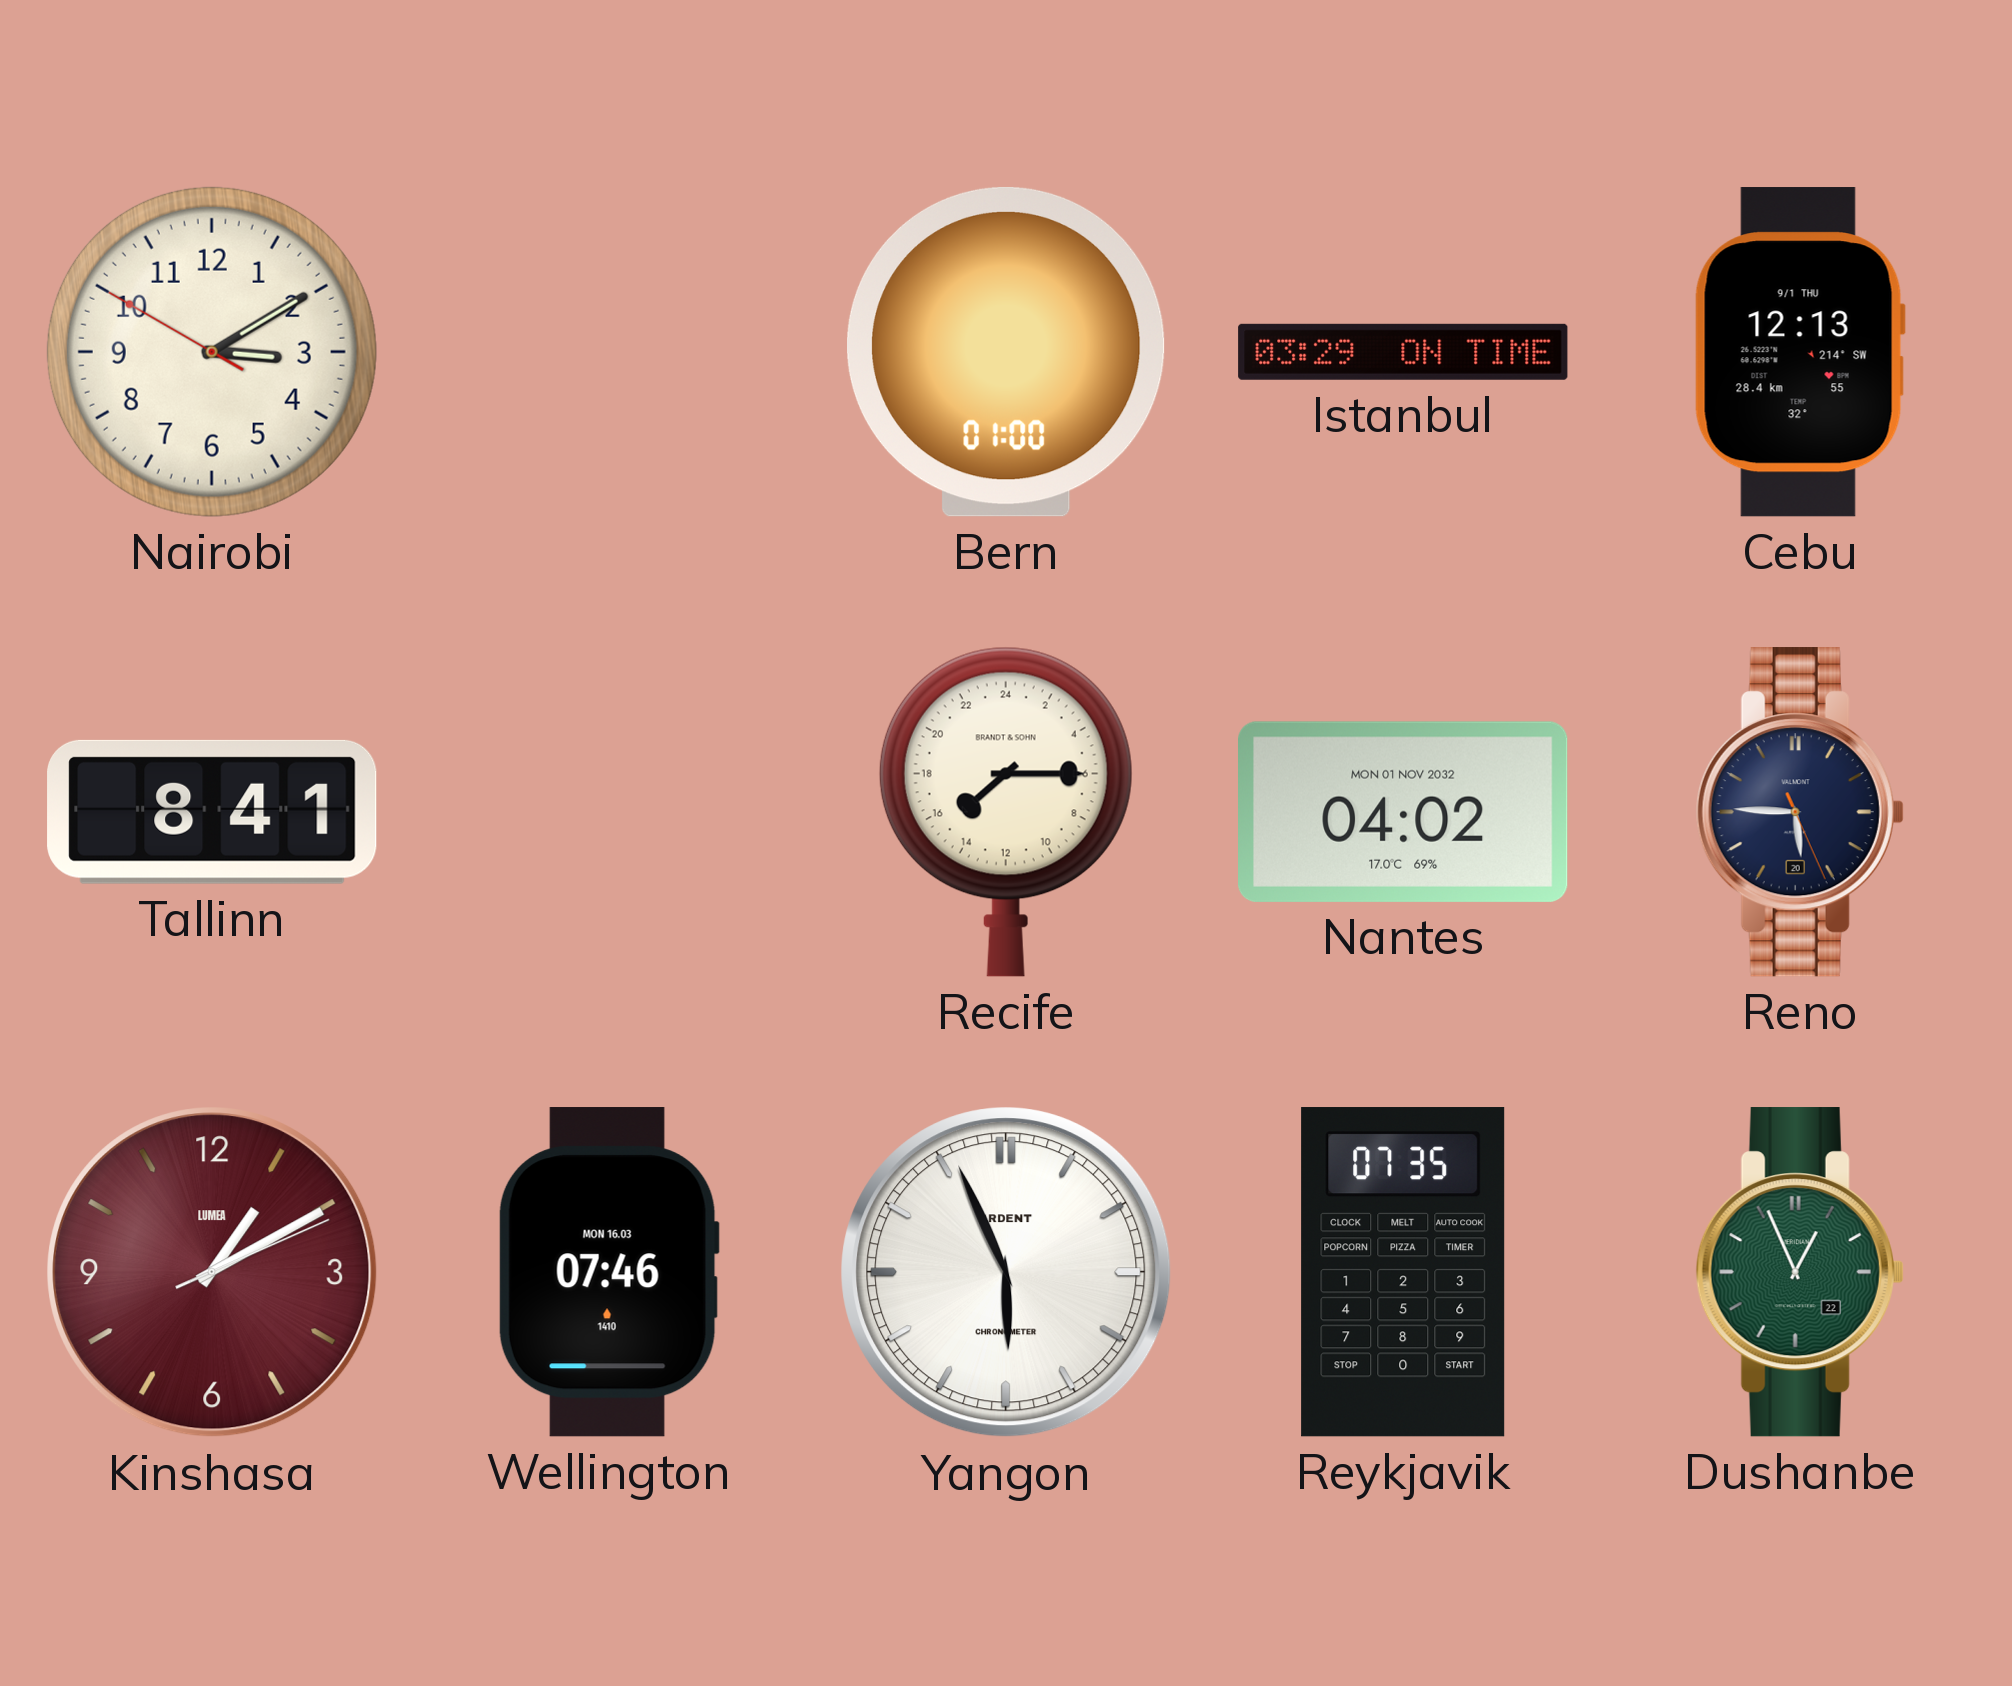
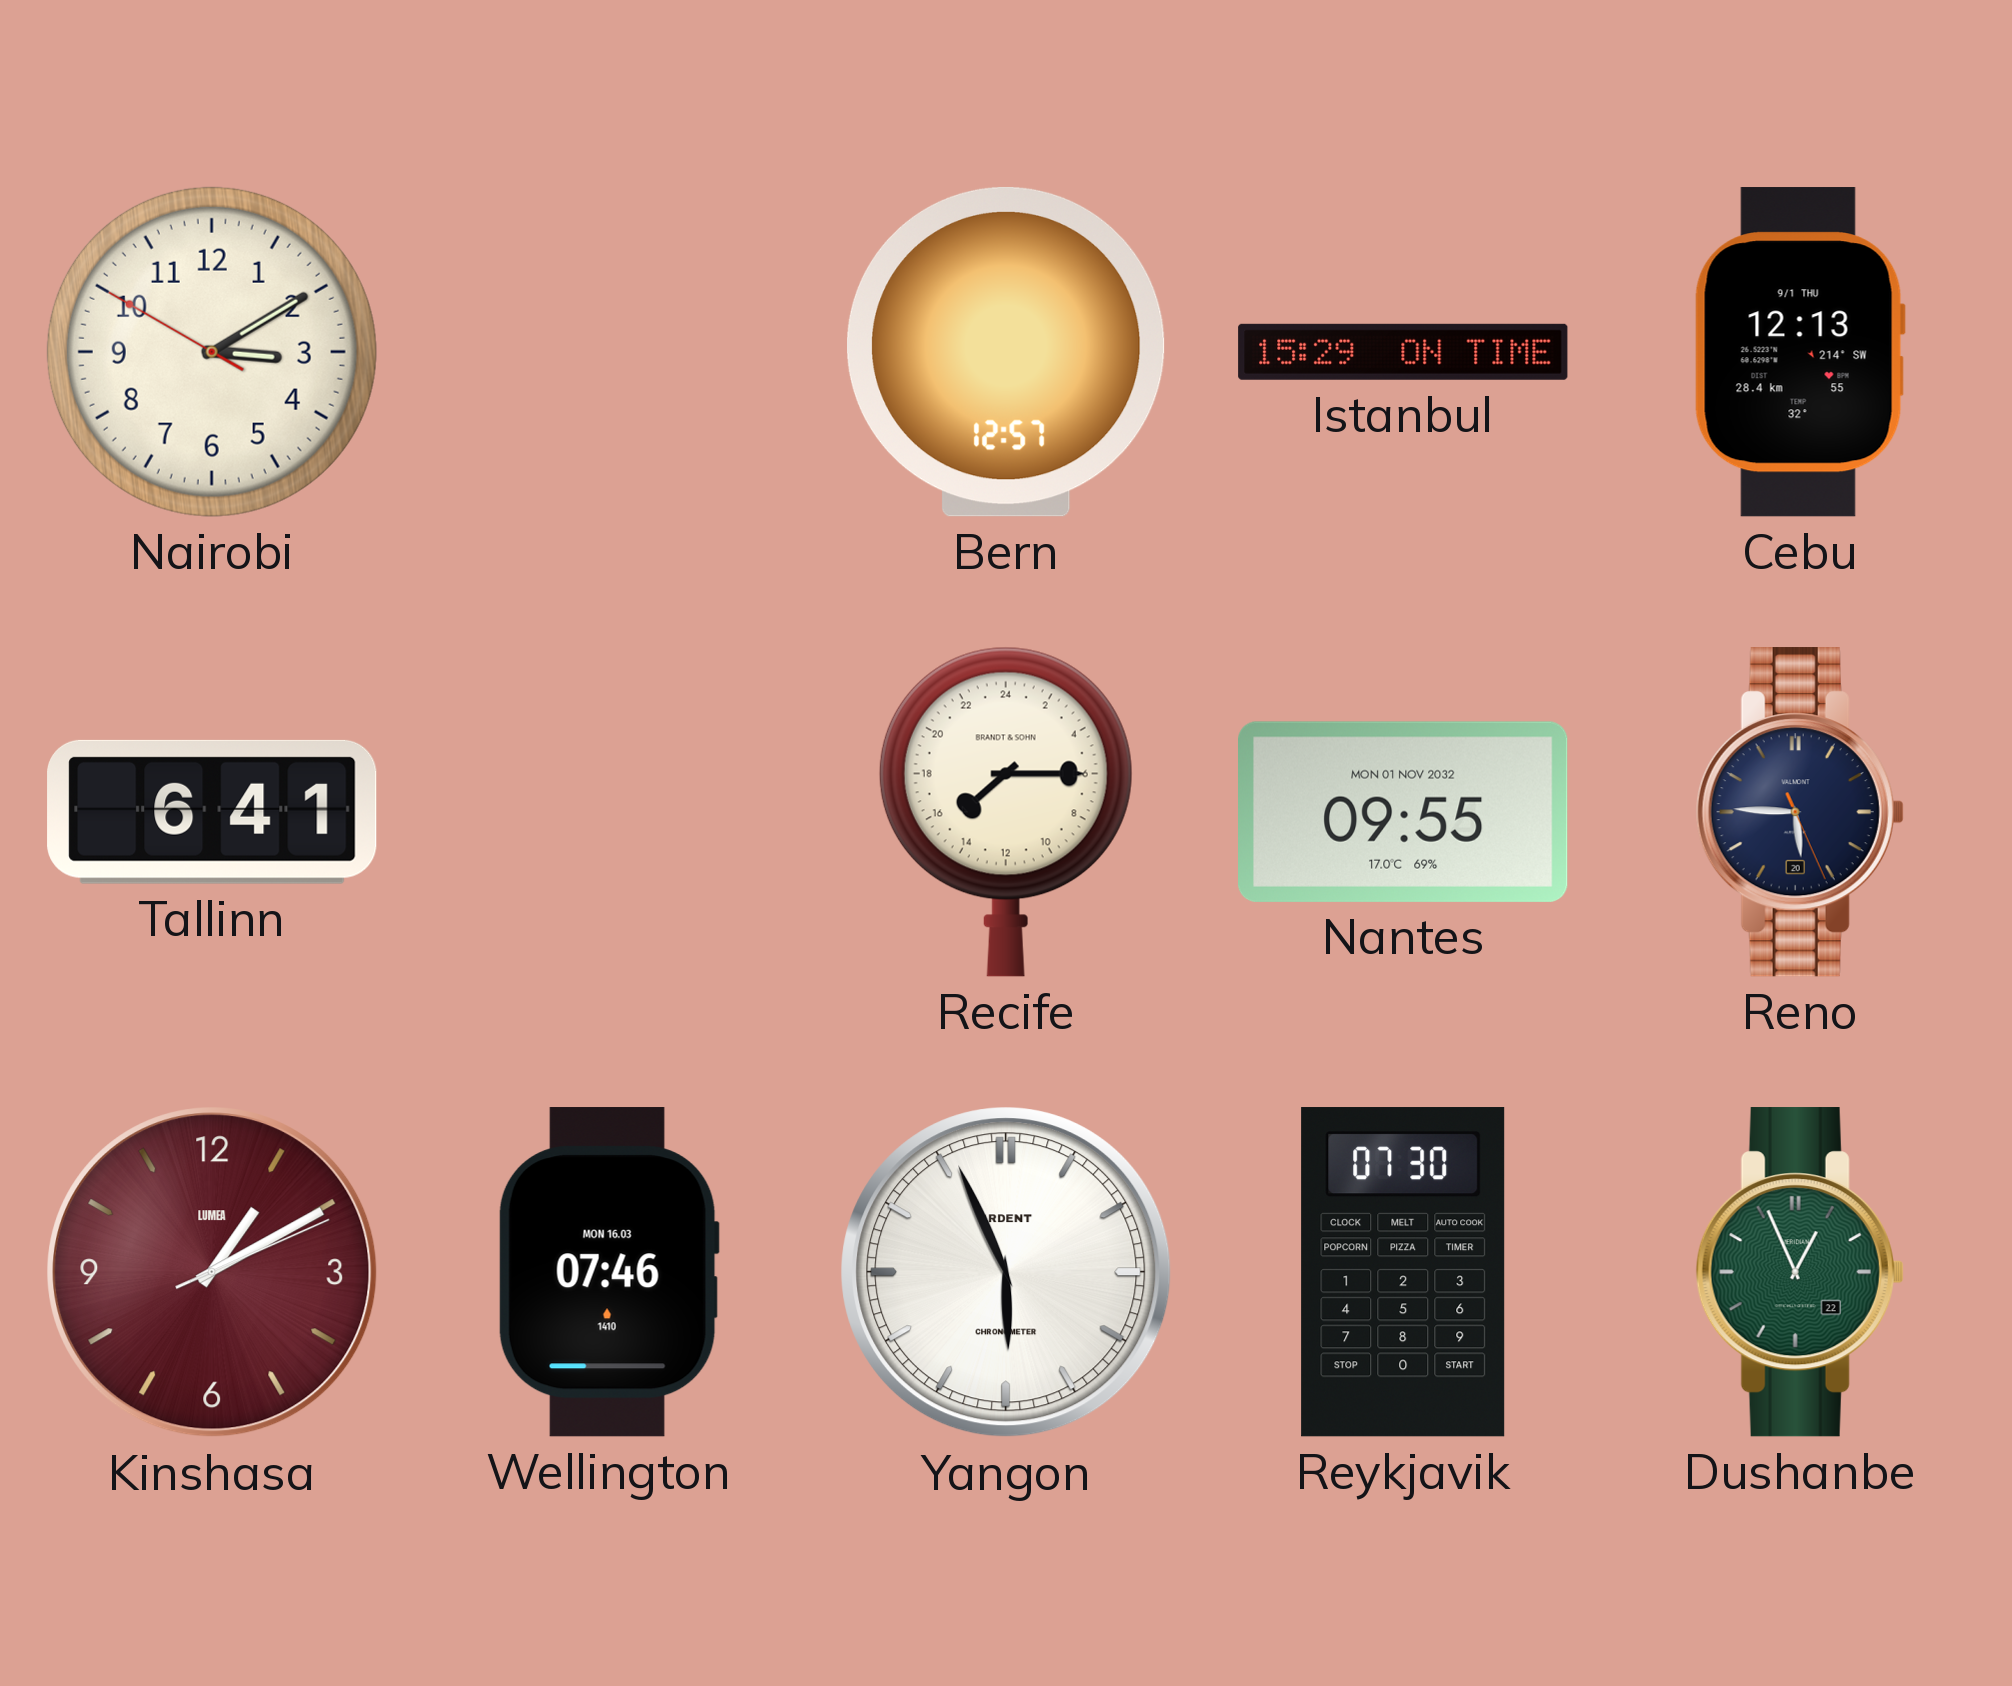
Bern: 01:00 -> 12:57 (1007, 352)
Istanbul: 03:29 -> 15:29 (1403, 352)
Tallinn: 8:41 -> 6:41 (212, 812)
Nantes: 04:02 -> 09:55 (1404, 812)
Reykjavik: 07:35 -> 07:30 (1403, 1272)
